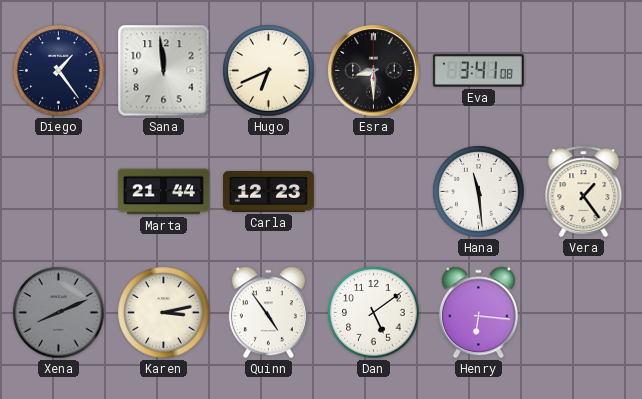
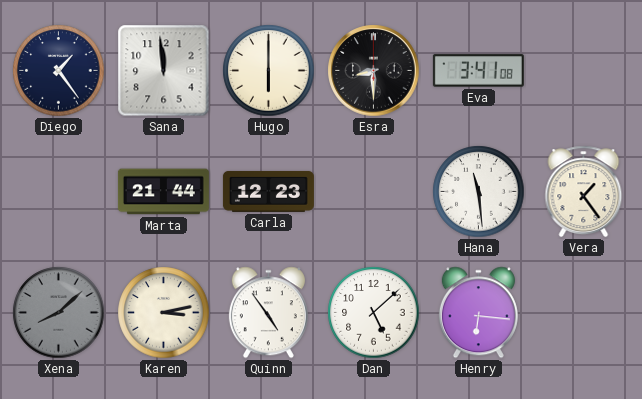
Hugo: 6:41 -> 6:00 (269, 71)
Xena: 8:11 -> 8:08 (59, 313)
Dan: 5:09 -> 5:08 (374, 313)
